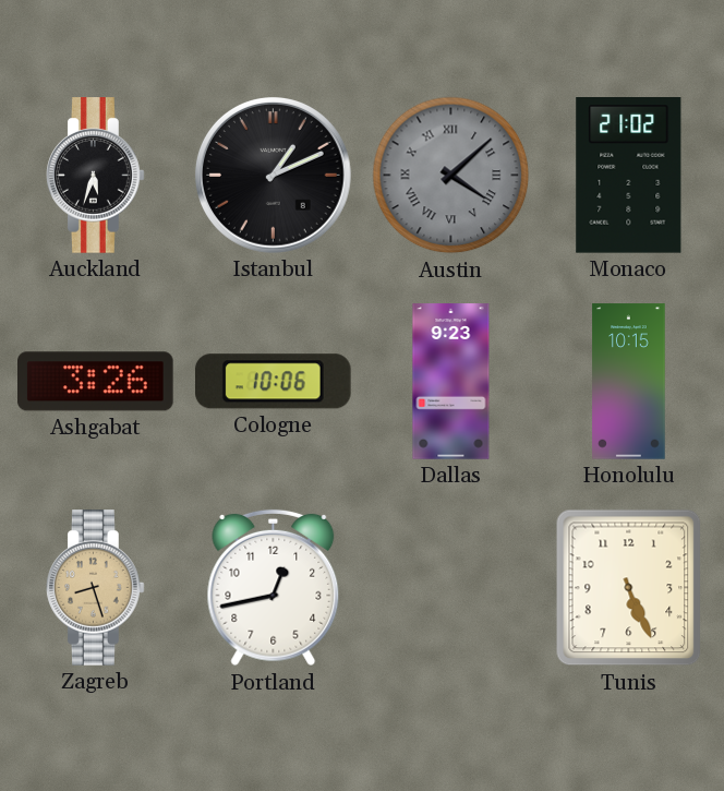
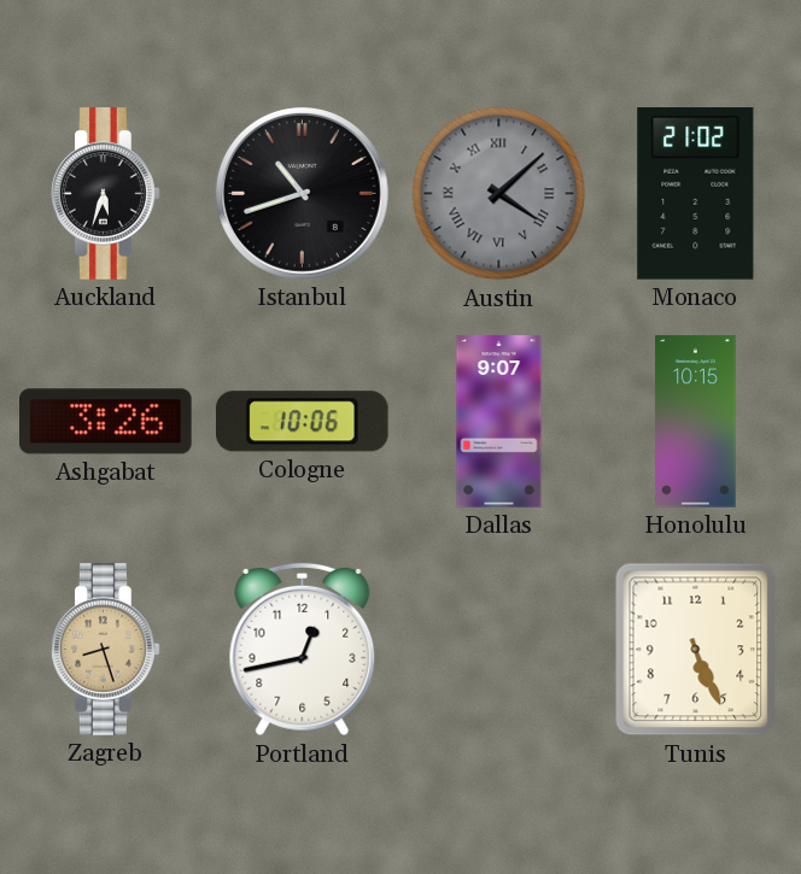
Istanbul: 1:11 -> 10:42 (303, 194)
Dallas: 9:23 -> 9:07 (499, 422)
